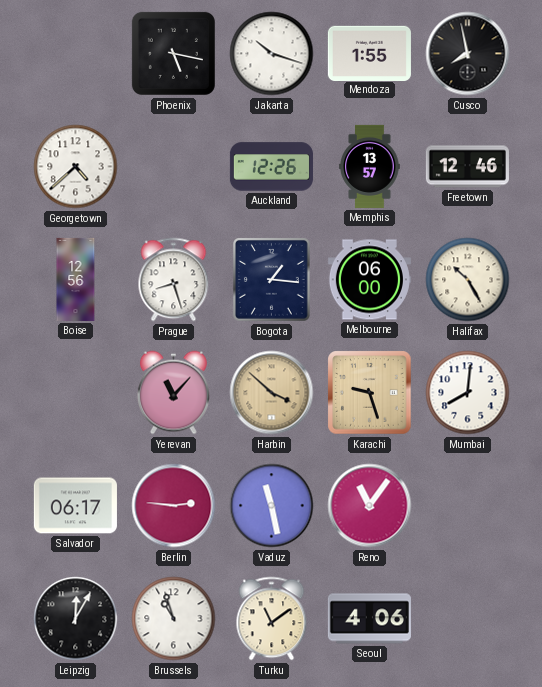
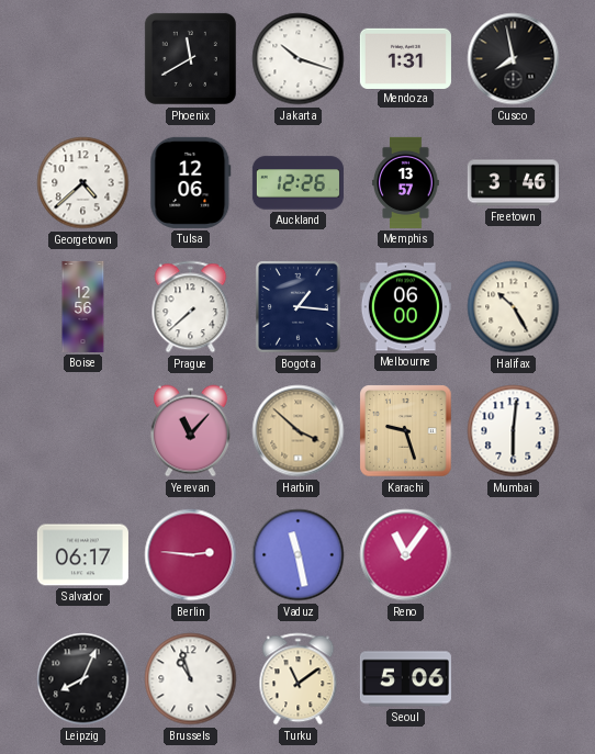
Phoenix: 5:17 -> 11:40 (190, 58)
Mendoza: 1:55 -> 1:31 (405, 58)
Tulsa: none -> 12:06 (191, 182)
Freetown: 12:46 -> 3:46 (513, 183)
Prague: 8:27 -> 7:38 (191, 307)
Mumbai: 8:01 -> 6:01 (514, 431)
Leipzig: 12:05 -> 8:04 (83, 679)
Seoul: 4:06 -> 5:06 (405, 679)
